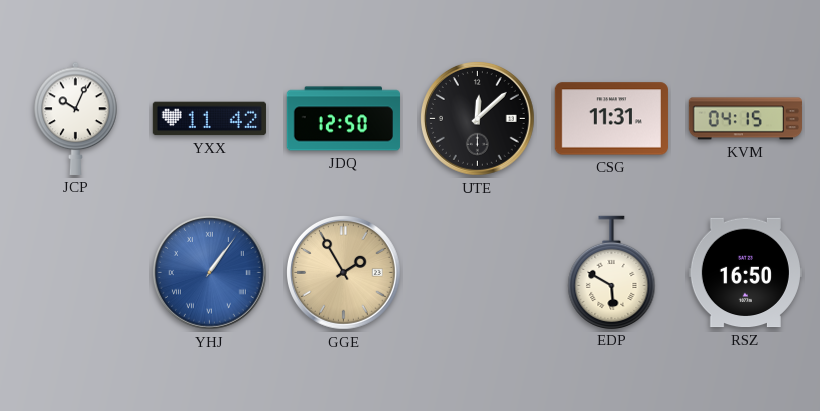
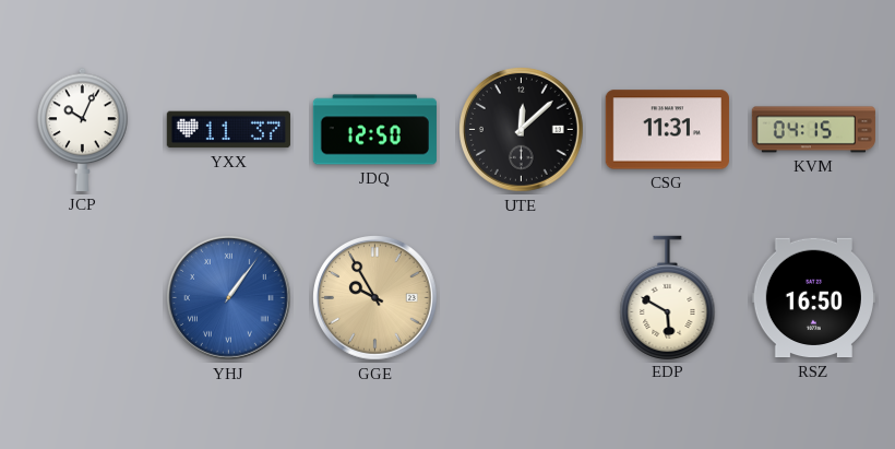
YXX: 11:42 -> 11:37 (228, 130)
GGE: 1:55 -> 9:55 (375, 298)
